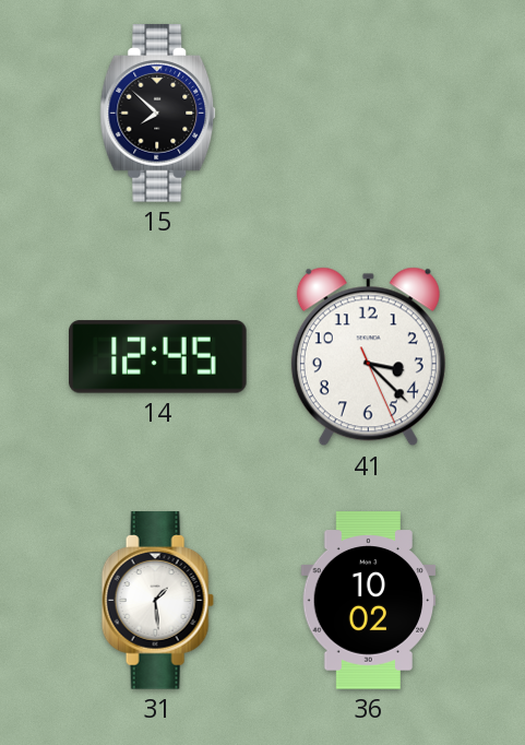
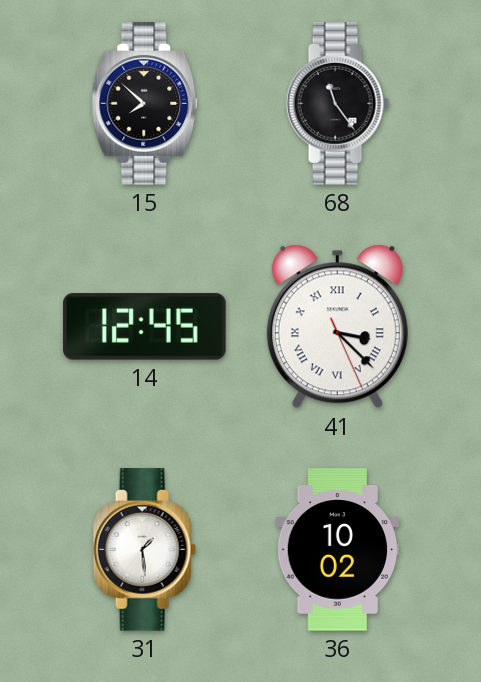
68: none -> 11:24 (337, 104)
41 numerals: Arabic -> Roman (337, 327)
